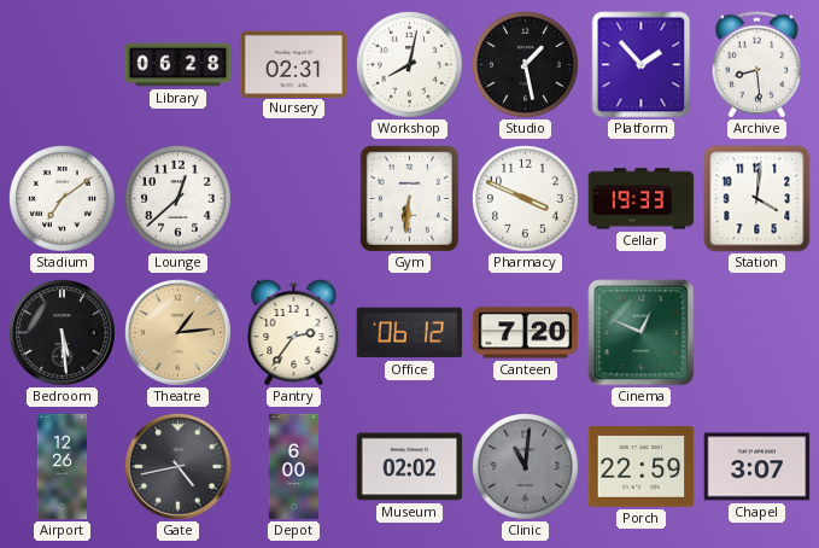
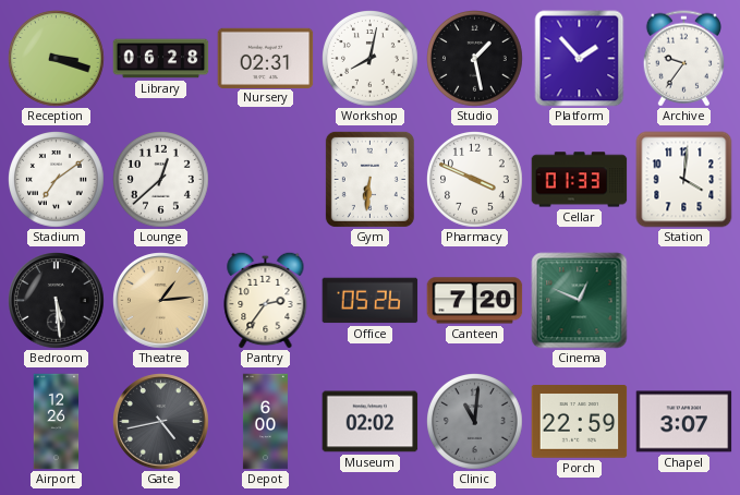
Reception: none -> 3:18 (57, 59)
Archive: 8:29 -> 9:36 (683, 59)
Cellar: 19:33 -> 01:33 (580, 180)
Office: 06:12 -> 05:26 (371, 301)
